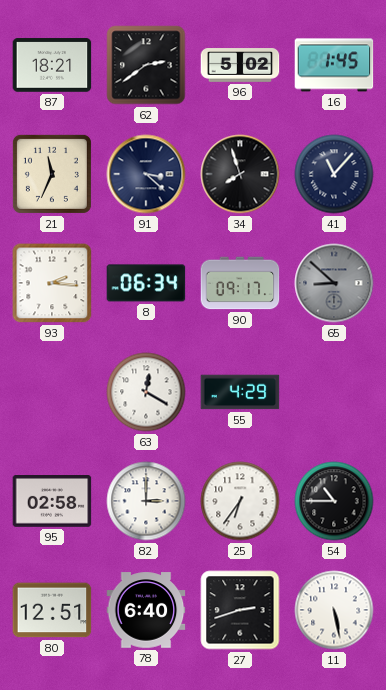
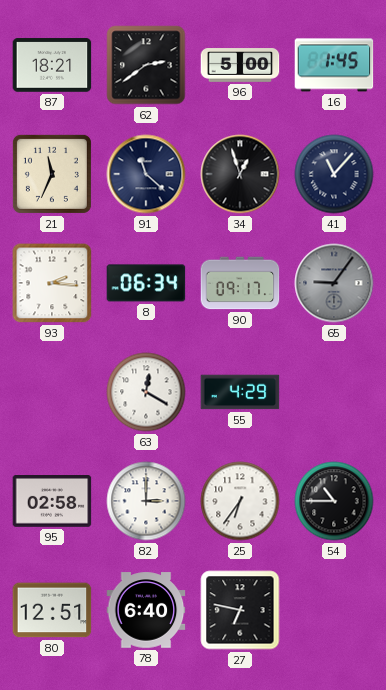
96: 5:02 -> 5:00 (240, 65)
91: 3:22 -> 11:22 (146, 174)
34: 7:57 -> 12:57 (240, 174)
65: 8:52 -> 9:06 (334, 283)
27: 2:42 -> 6:47 (240, 610)
11: 5:28 -> none (334, 610)
